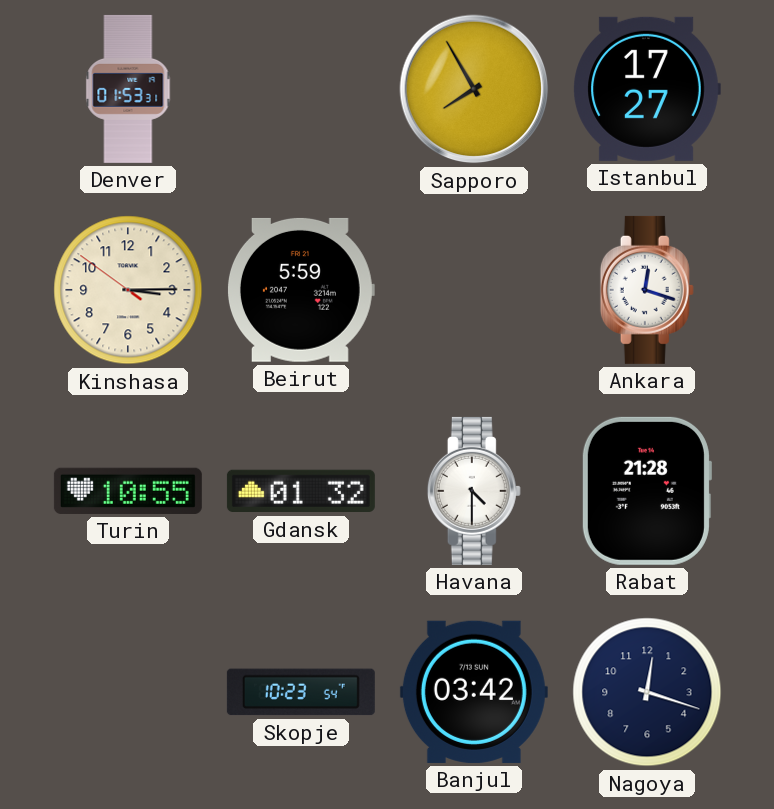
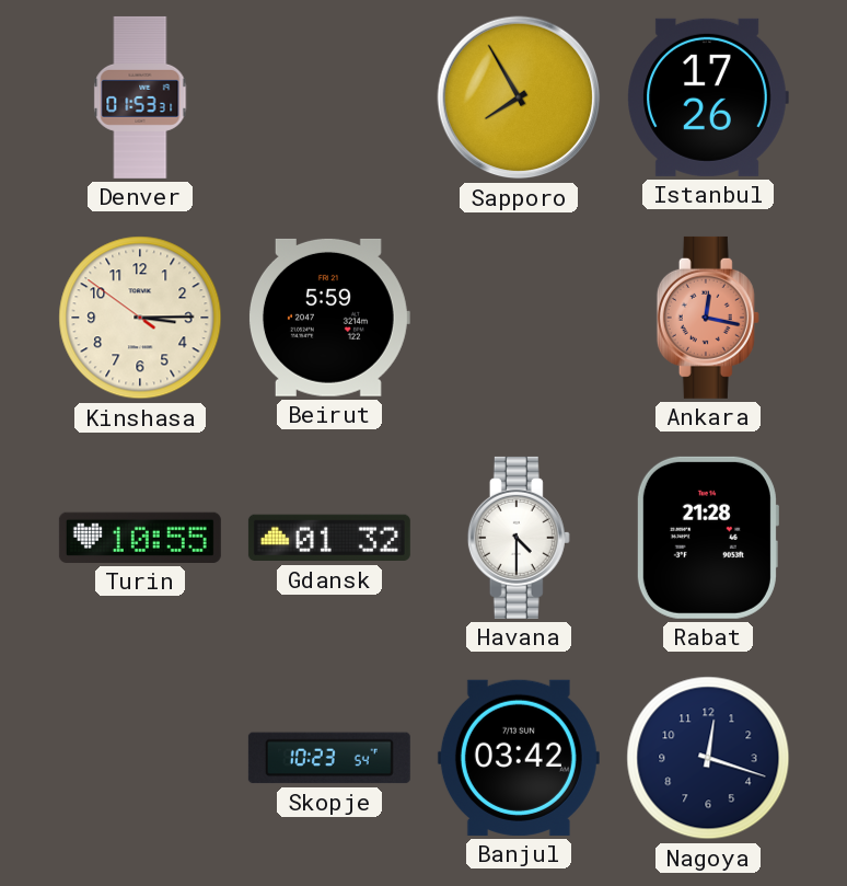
Istanbul: 17:27 -> 17:26 (708, 97)
Ankara: 12:18 -> 12:17 (708, 318)
Ankara dial: white -> salmon (708, 318)
